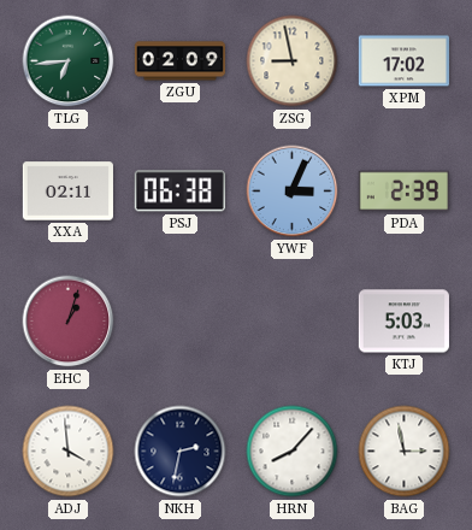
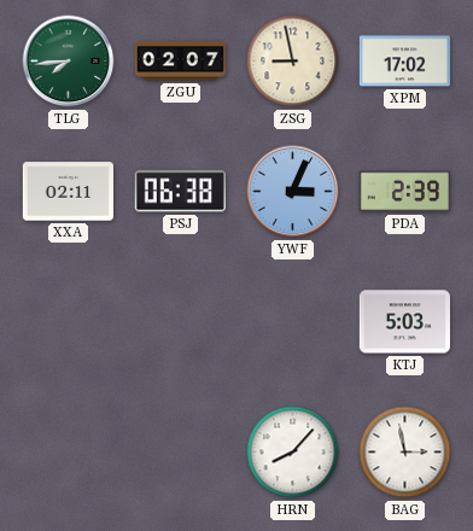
TLG: 6:44 -> 7:44 (69, 62)
ZGU: 02:09 -> 02:07 (180, 62)
EHC: 1:03 -> none (69, 322)
ADJ: 3:59 -> none (69, 452)
NKH: 2:32 -> none (181, 452)
